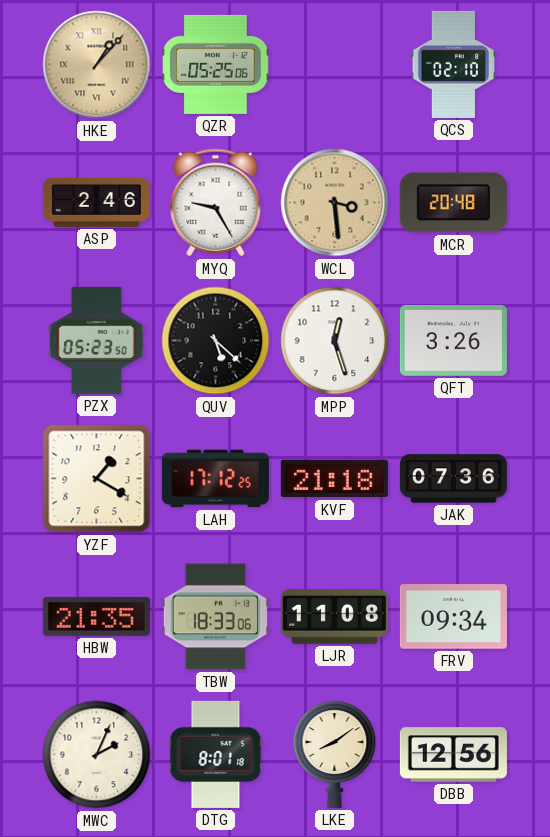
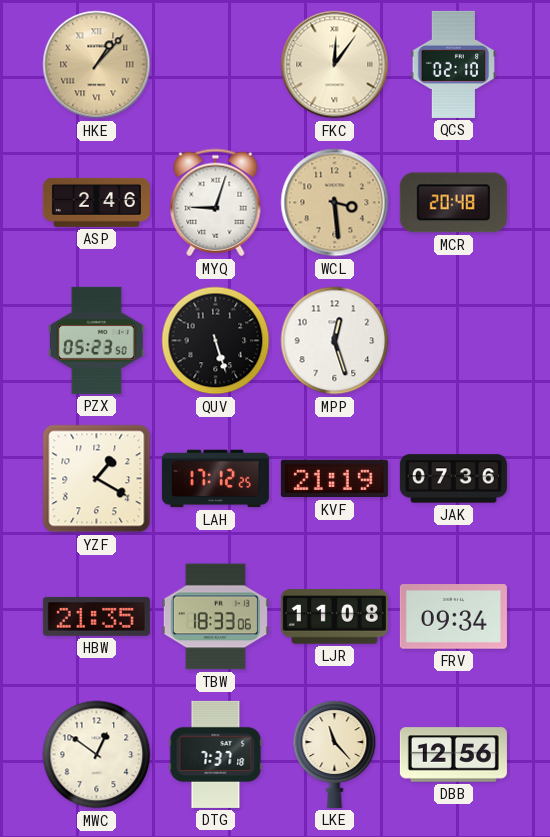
QZR: 05:25 -> none (216, 64)
FKC: none -> 12:06 (335, 65)
MYQ: 9:25 -> 9:03 (216, 203)
QUV: 5:22 -> 5:27 (216, 341)
QFT: 3:26 -> none (453, 340)
KVF: 21:18 -> 21:19 (334, 479)
MWC: 2:04 -> 12:51 (97, 755)
DTG: 8:01 -> 7:37 (216, 754)
LKE: 8:09 -> 11:23 (335, 754)
